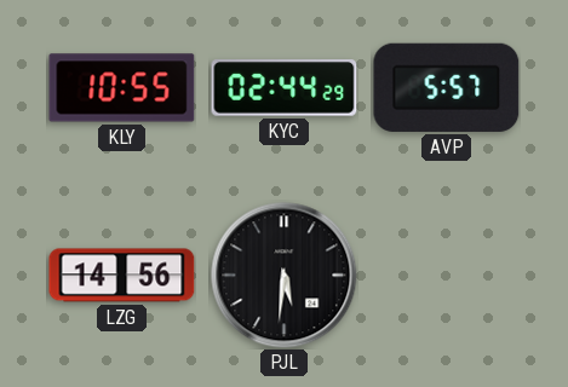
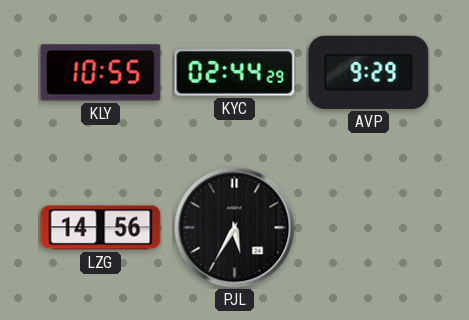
AVP: 5:57 -> 9:29 (369, 72)
PJL: 5:31 -> 5:35 (235, 228)
